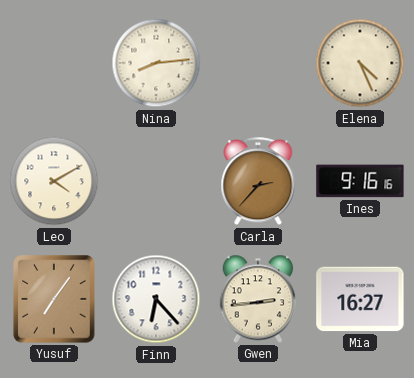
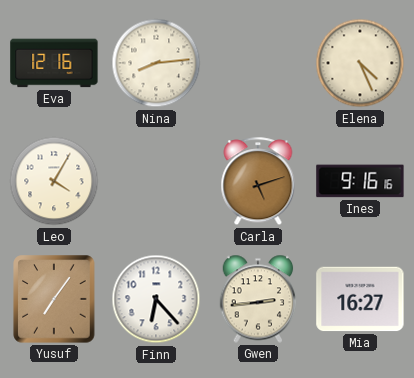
Eva: none -> 12:16 (54, 63)
Leo: 4:10 -> 4:05 (54, 181)
Carla: 2:37 -> 5:12 (258, 182)
